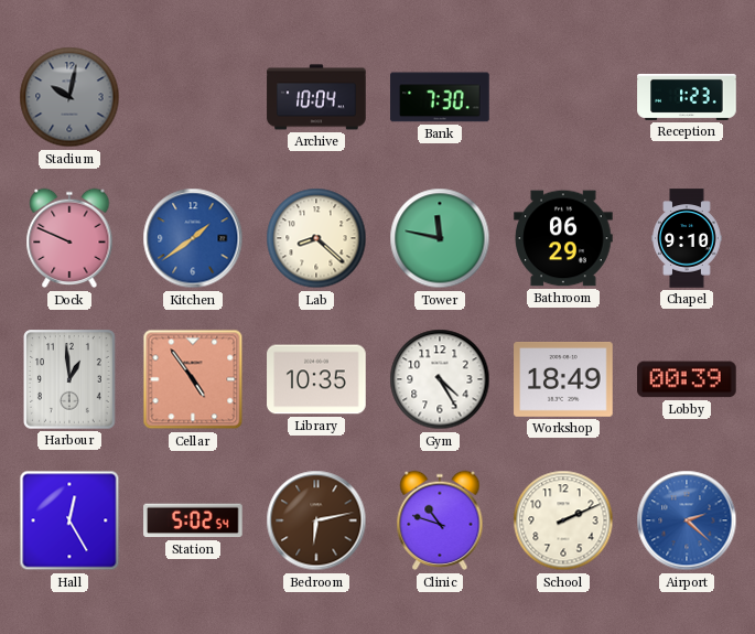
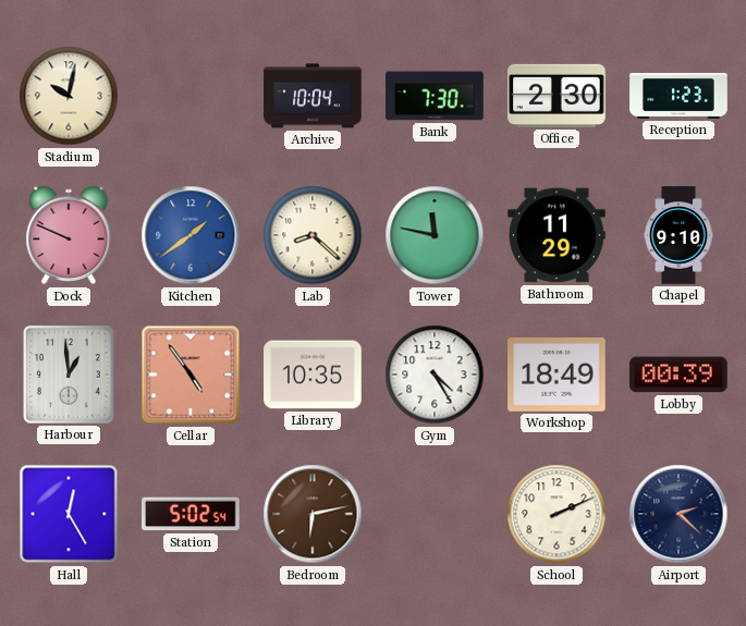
Stadium dial: grey -> cream (69, 96)
Office: none -> 2:30 (557, 96)
Bathroom: 06:29 -> 11:29 (557, 235)
Clinic: 10:48 -> none (440, 520)
Airport dial: blue -> navy (678, 514)
